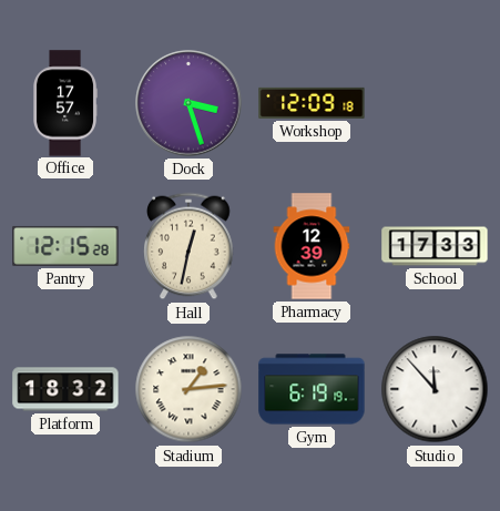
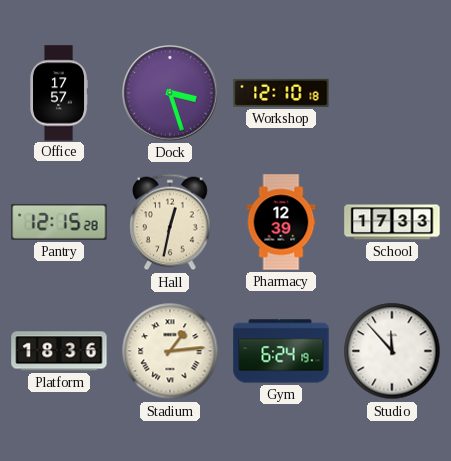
Workshop: 12:09 -> 12:10 (281, 93)
Platform: 18:32 -> 18:36 (59, 351)
Gym: 6:19 -> 6:24 (281, 351)
